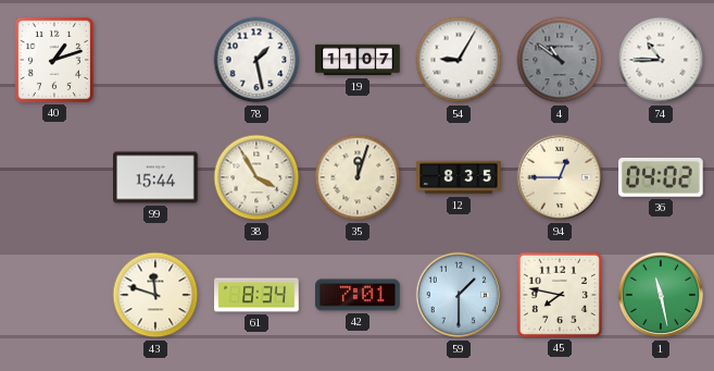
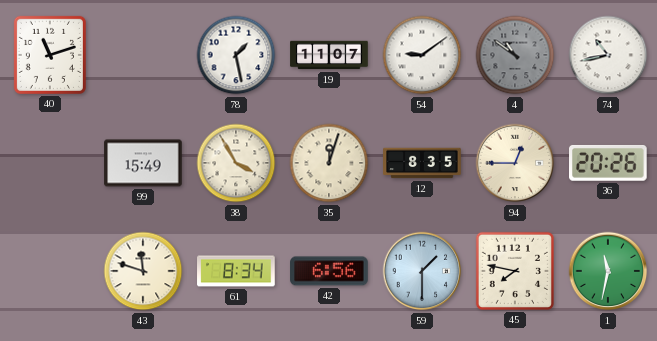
40: 1:12 -> 11:12 (50, 55)
54: 9:05 -> 9:09 (422, 55)
74: 10:45 -> 10:43 (608, 55)
99: 15:44 -> 15:49 (143, 163)
36: 04:02 -> 20:26 (609, 163)
42: 7:01 -> 6:56 (329, 271)
1: 11:28 -> 11:32 (608, 271)
